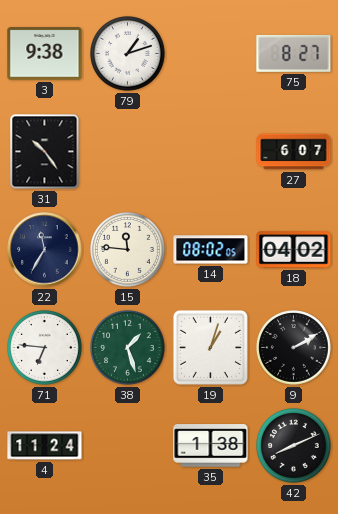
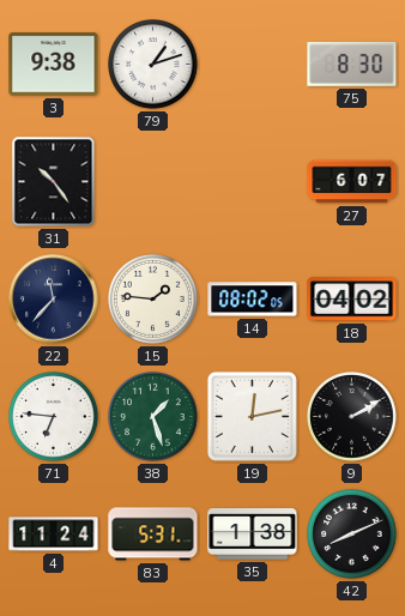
75: 8:27 -> 8:30 (352, 64)
22: 11:35 -> 11:37 (54, 300)
15: 11:46 -> 1:46 (153, 300)
19: 1:03 -> 12:13 (252, 416)
83: none -> 5:31 (153, 535)
